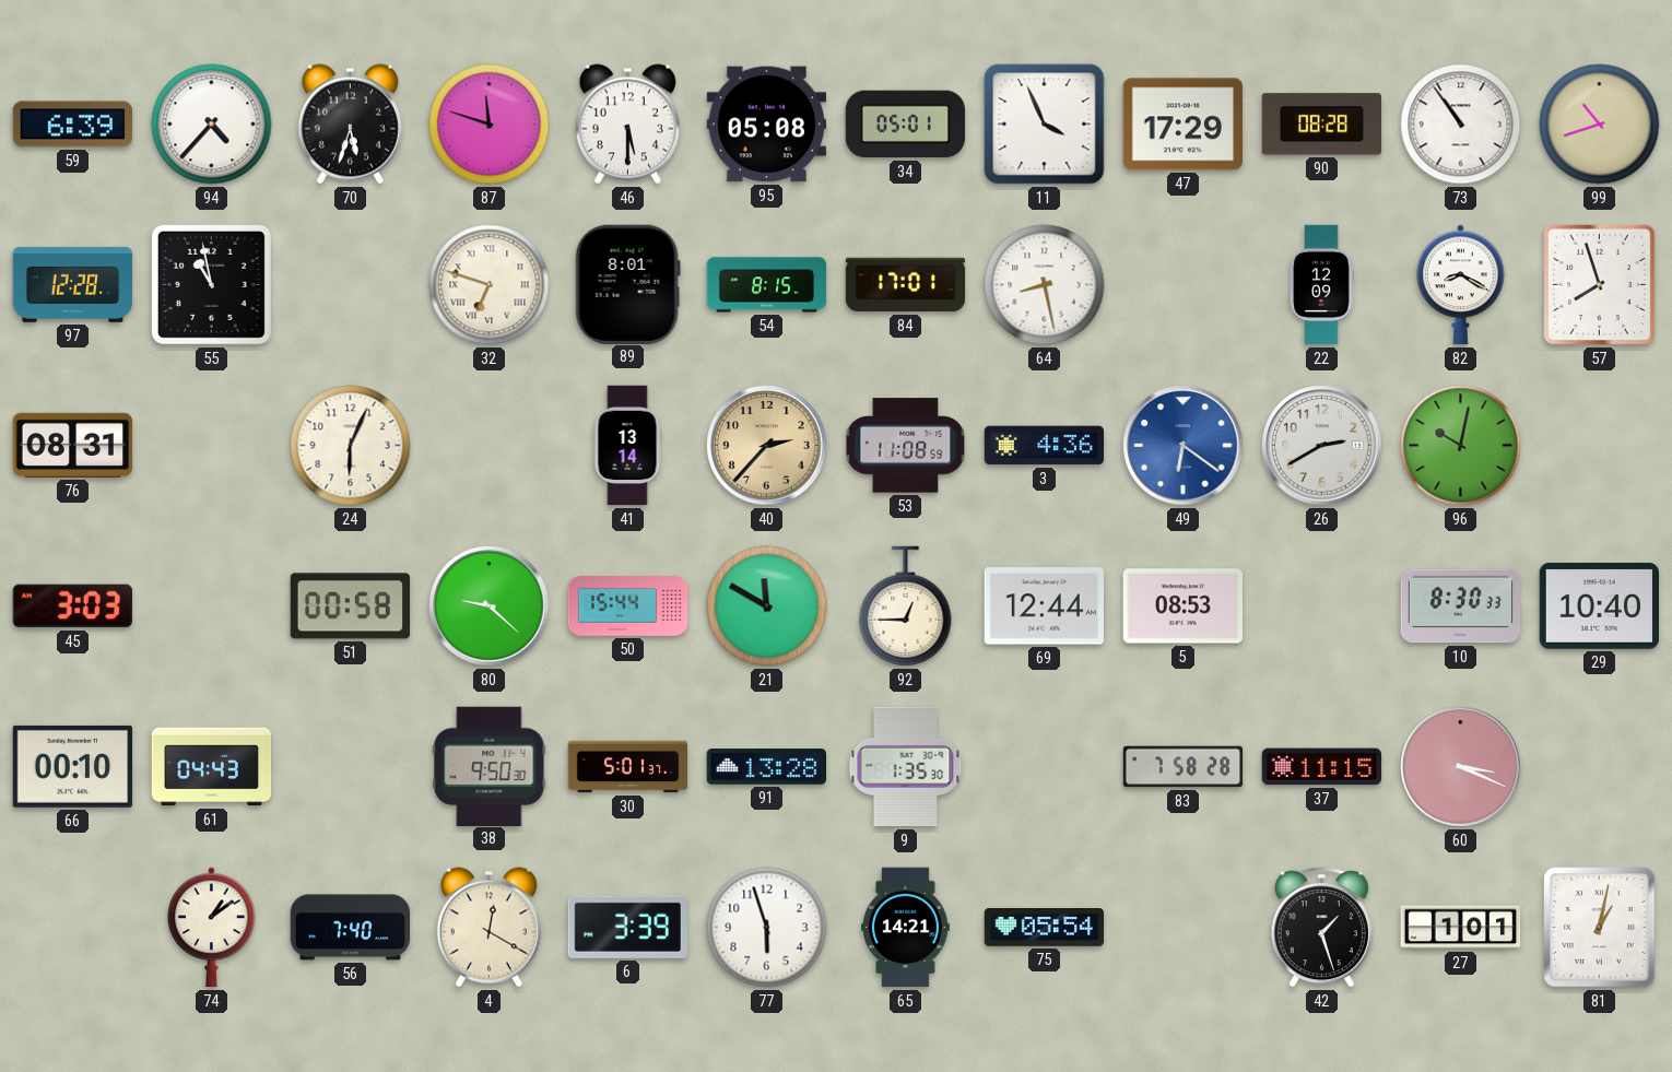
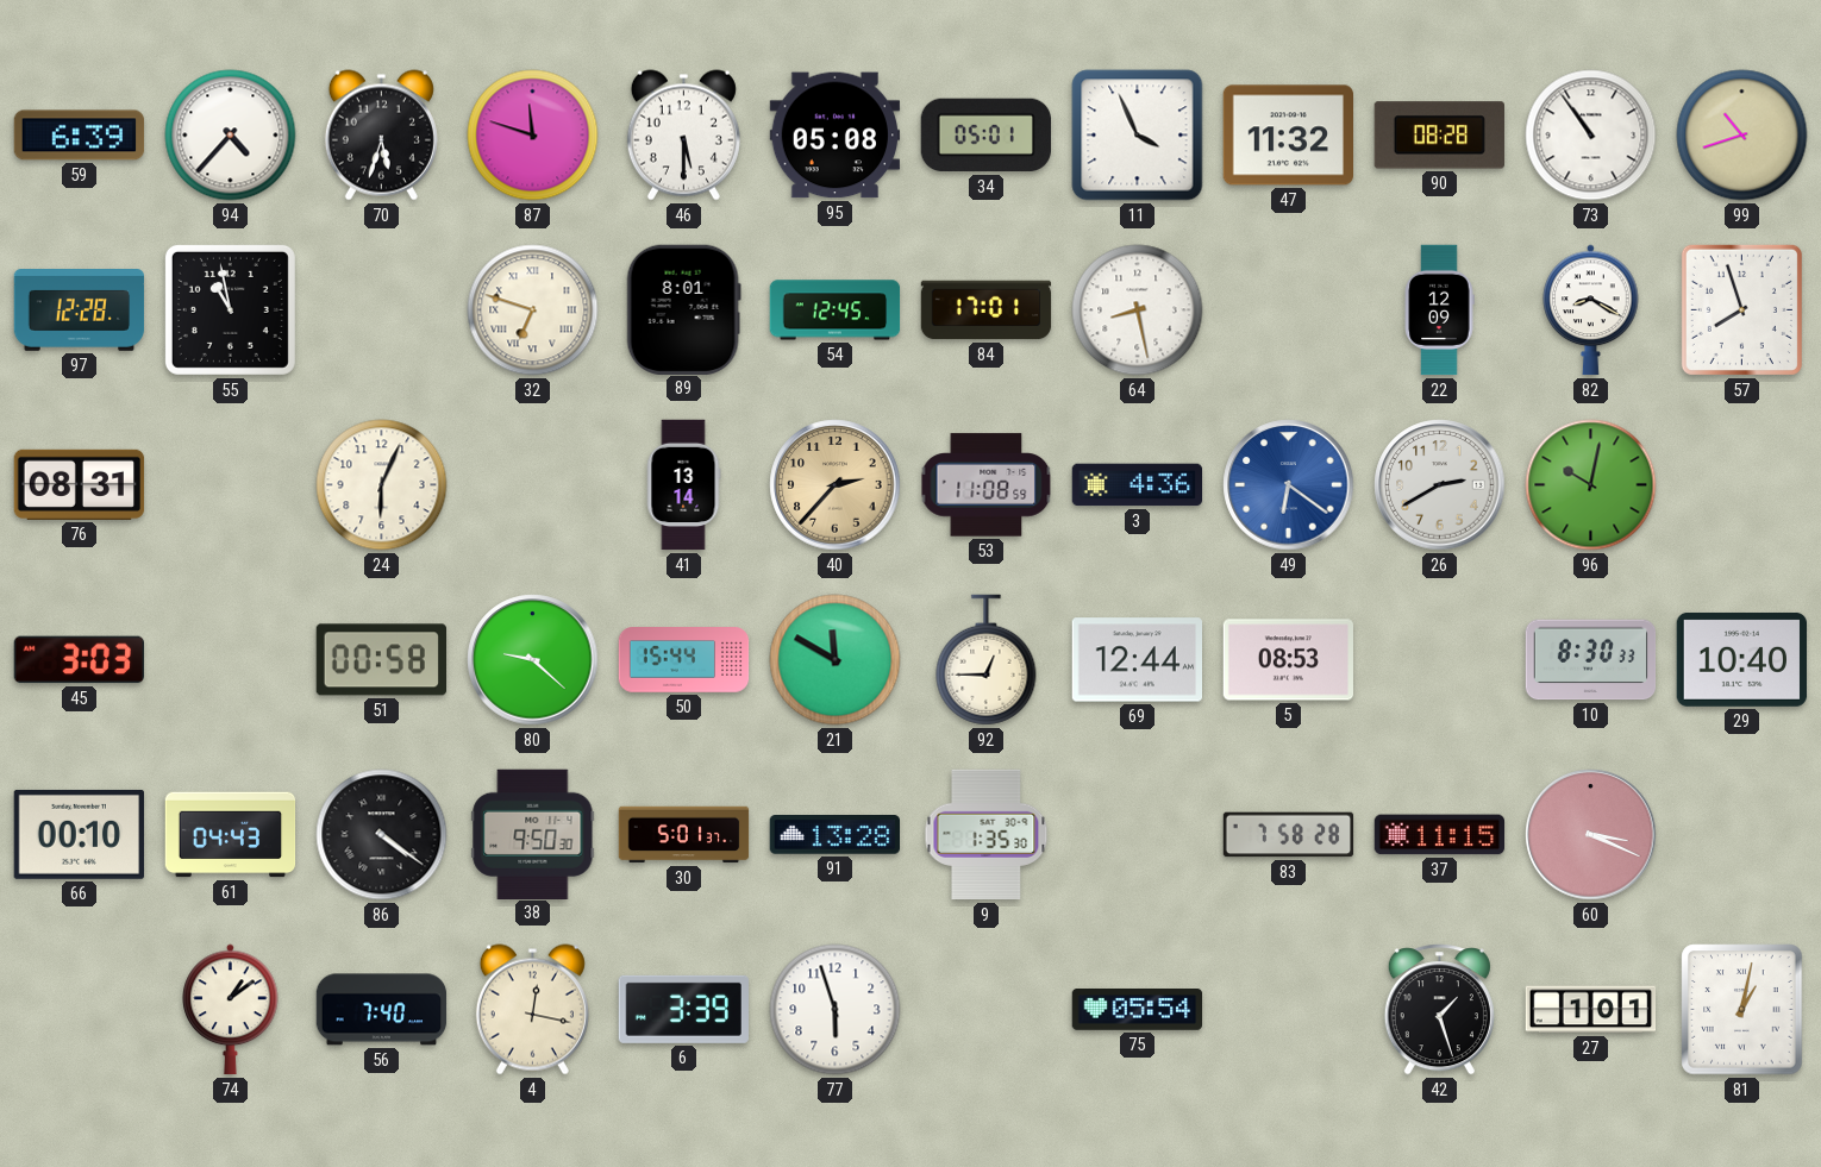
47: 17:29 -> 11:32 (1288, 136)
54: 8:15 -> 12:45 (836, 310)
86: none -> 4:21 (382, 835)
4: 12:20 -> 12:17 (532, 1010)
65: 14:21 -> none (906, 928)
